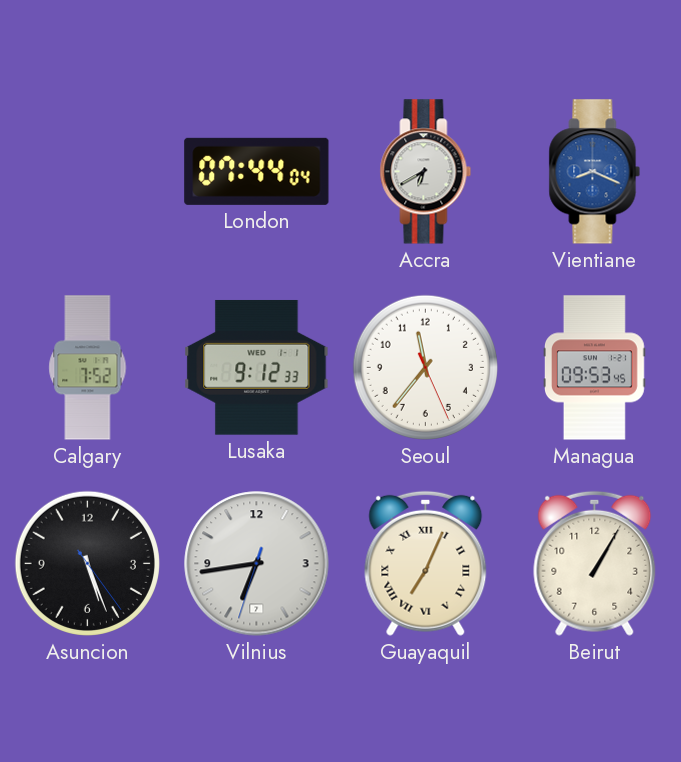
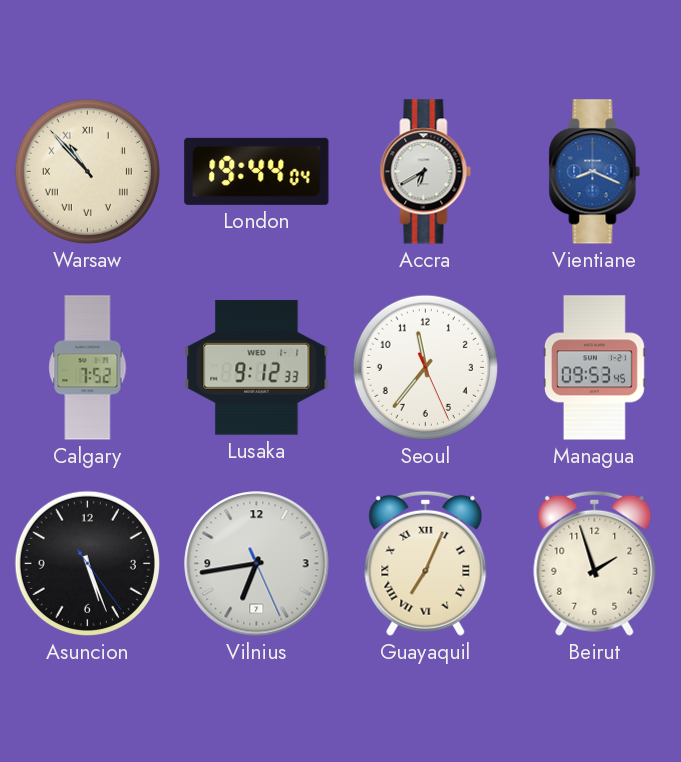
Warsaw: none -> 10:53 (87, 171)
London: 07:44 -> 19:44 (257, 171)
Vilnius: 6:43:33 -> 6:43:26 (257, 564)
Beirut: 1:05 -> 1:57 (595, 563)
